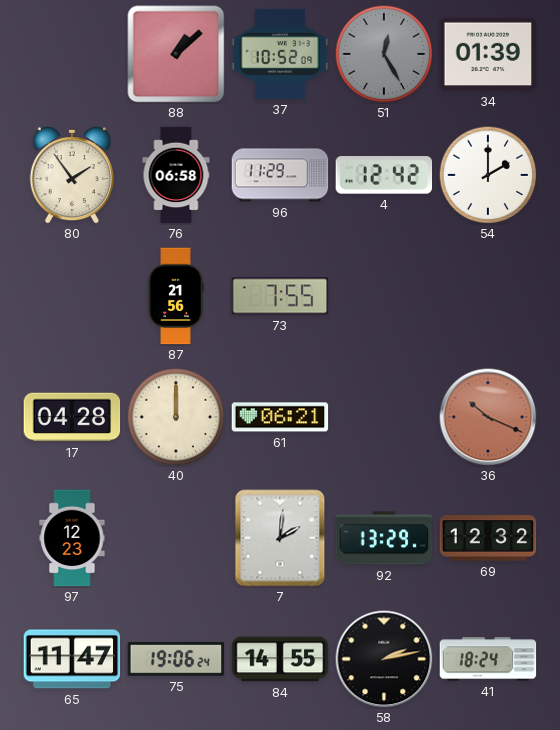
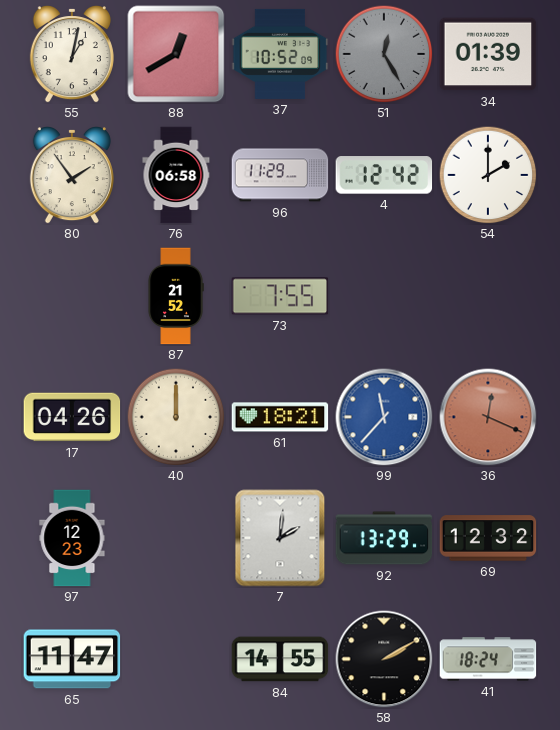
55: none -> 1:02 (72, 55)
88: 1:08 -> 12:40 (176, 54)
87: 21:56 -> 21:52 (176, 296)
17: 04:28 -> 04:26 (72, 417)
61: 06:21 -> 18:21 (280, 417)
99: none -> 11:37 (384, 417)
36: 10:19 -> 12:19 (488, 417)
75: 19:06 -> none (176, 660)
58: 2:13 -> 2:10 (384, 659)
